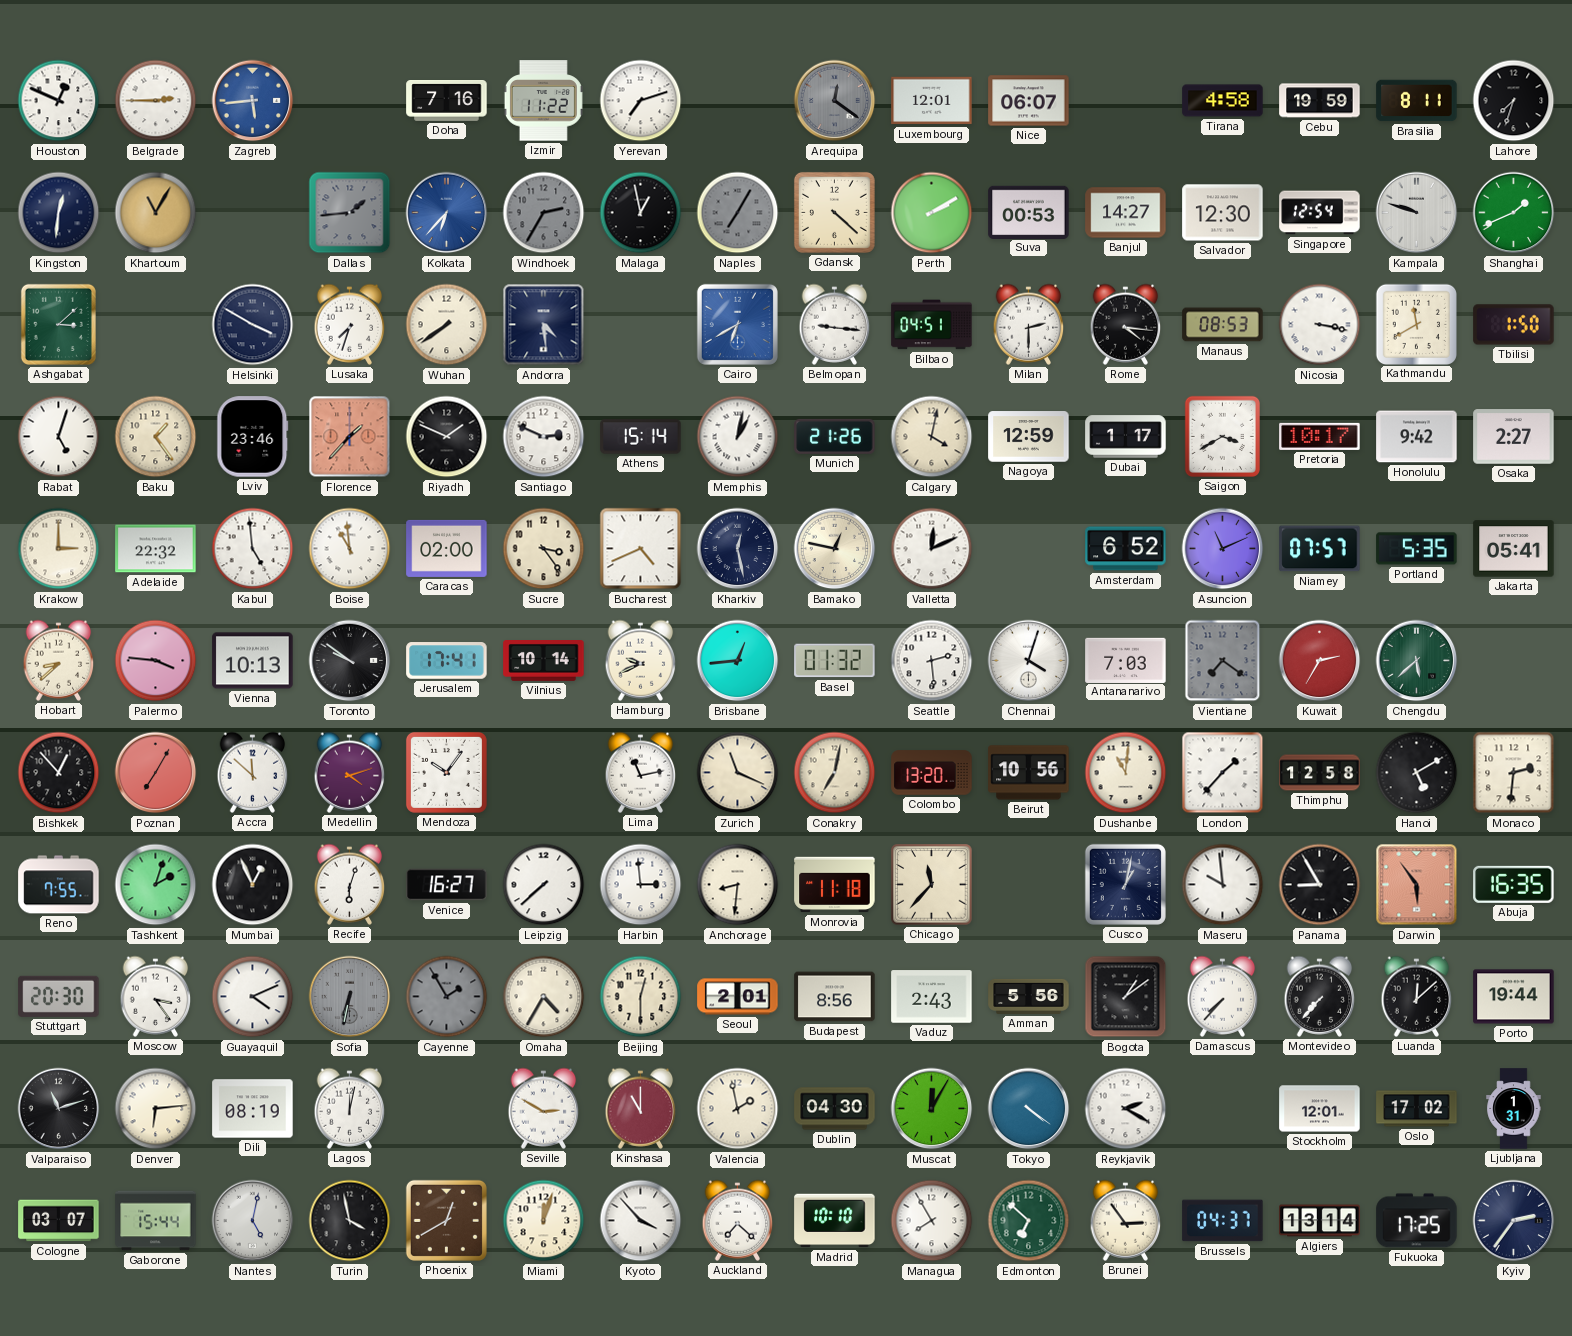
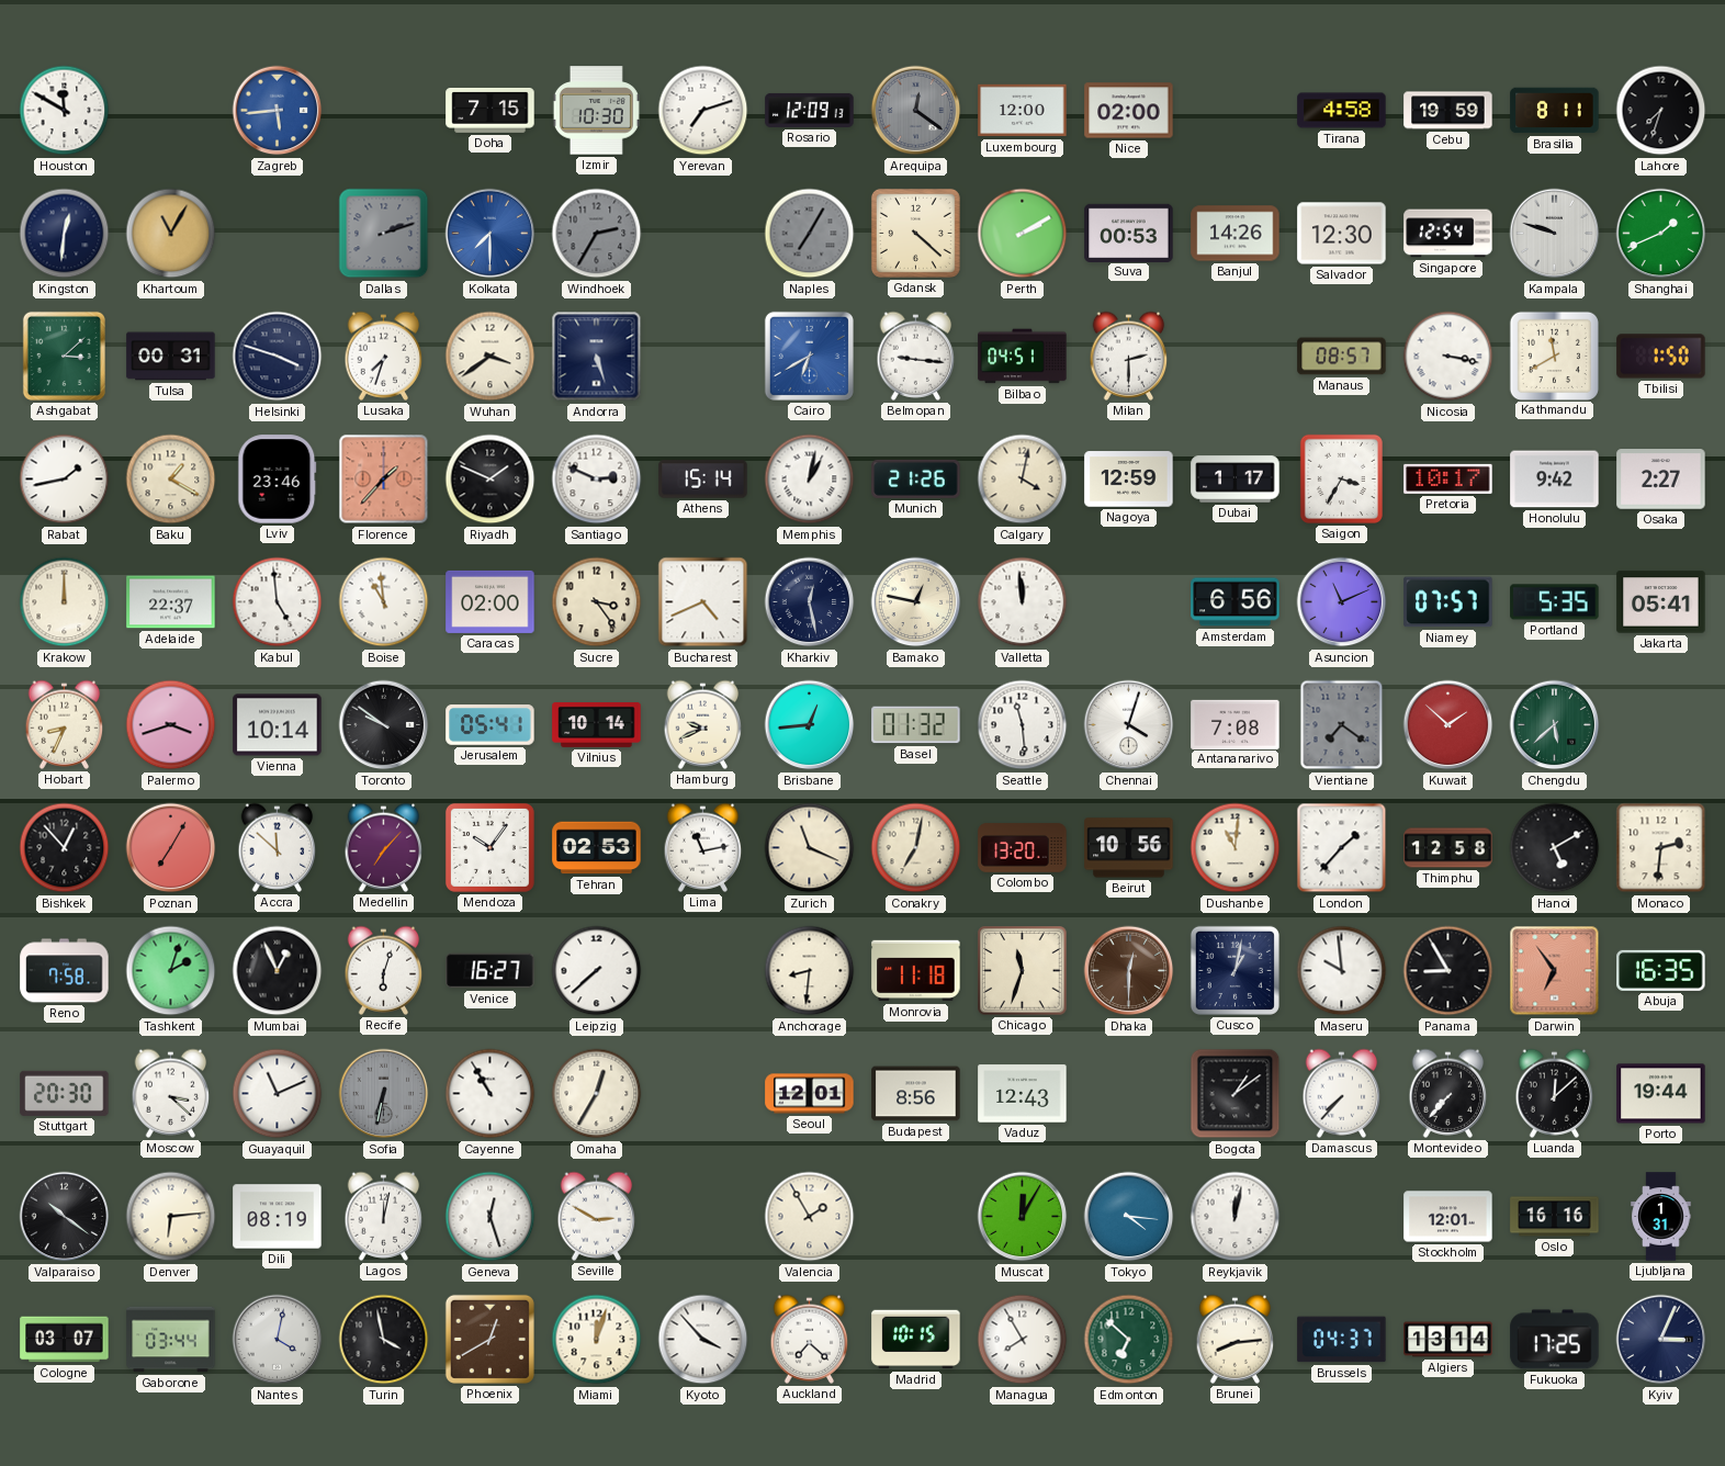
Houston: 12:49 -> 11:50 (65, 111)
Belgrade: 2:45 -> none (156, 101)
Doha: 7:16 -> 7:15 (491, 111)
Izmir: 11:22 -> 10:30 (596, 111)
Rosario: none -> 12:09 (810, 110)
Luxembourg: 12:01 -> 12:00 (1023, 111)
Nice: 06:07 -> 02:00 (1129, 111)
Dallas: 1:44 -> 2:12 (384, 234)
Kolkata: 6:37 -> 7:30 (491, 234)
Malaga: 12:58 -> none (641, 213)
Banjul: 14:27 -> 14:26 (1236, 234)
Tulsa: none -> 00:31 (171, 357)
Helsinki: 3:50 -> 3:48 (278, 357)
Wuhan: 7:39 -> 3:39 (491, 357)
Andorra: 4:29 -> 5:27 (597, 357)
Rome: 4:16 -> none (1126, 324)
Manaus: 08:53 -> 08:57 (1342, 357)
Rabat: 5:03 -> 1:43 (65, 480)
Baku: 1:24 -> 1:20 (171, 480)
Saigon: 3:40 -> 3:35 (1341, 478)
Krakow: 3:00 -> 12:00 (65, 602)
Adelaide: 22:32 -> 22:37 (171, 602)
Valletta: 12:11 -> 11:59 (1023, 602)
Amsterdam: 6:52 -> 6:56 (1236, 602)
Hobart: 8:38 -> 8:34 (65, 724)
Palermo: 3:46 -> 3:42 (171, 725)
Vienna: 10:13 -> 10:14 (278, 725)
Jerusalem: 17:41 -> 05:41 (491, 725)
Seattle: 2:29 -> 11:29 (1023, 725)
Antananarivo: 7:03 -> 7:08 (1236, 724)
Kuwait: 2:35 -> 1:52 (1448, 725)
Medellin: 4:12 -> 7:07 (384, 847)
Tehran: none -> 02:53 (597, 848)
Reno: 7:55 -> 7:58 (65, 971)
Harbin: 2:59 -> none (641, 885)
Chicago: 11:37 -> 11:33 (1023, 971)
Dhaka: none -> 12:30 (1129, 971)
Darwin: 5:54 -> 6:54 (1555, 971)
Moscow: 3:24 -> 3:22 (171, 1093)
Guayaquil: 4:11 -> 11:11 (278, 1094)
Cayenne: 1:55 -> 10:55 (491, 1094)
Cayenne dial: grey -> white (491, 1094)
Omaha: 4:35 -> 12:35 (597, 1094)
Beijing: 12:30 -> none (641, 997)
Seoul: 2:01 -> 12:01 (810, 1094)
Vaduz: 2:43 -> 12:43 (1023, 1094)
Amman: 5:56 -> none (1029, 996)
Valparaiso: 11:12 -> 10:21 (65, 1217)
Geneva: none -> 12:27 (491, 1217)
Kinshasa: 11:00 -> none (641, 1108)
Valencia: 1:58 -> 1:55 (810, 1217)
Dublin: 04:30 -> none (835, 1109)
Tokyo: 4:21 -> 4:16 (1129, 1217)
Reykjavik: 2:20 -> 12:02 (1236, 1217)
Oslo: 17:02 -> 16:16 (1555, 1217)
Gaborone: 15:44 -> 03:44 (171, 1340)
Nantes: 5:02 -> 4:02 (278, 1340)
Madrid: 10:10 -> 10:15 (916, 1340)
Brunei: 2:54 -> 8:14 (1236, 1339)
Kyiv: 2:36 -> 3:04 (1661, 1340)
